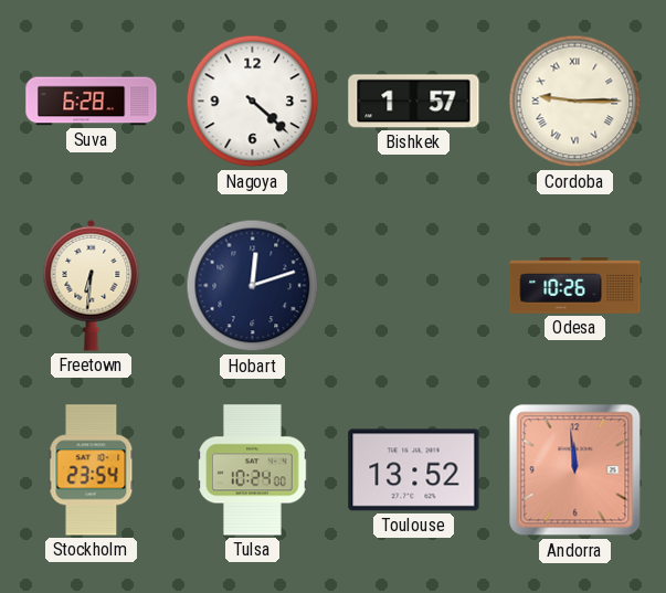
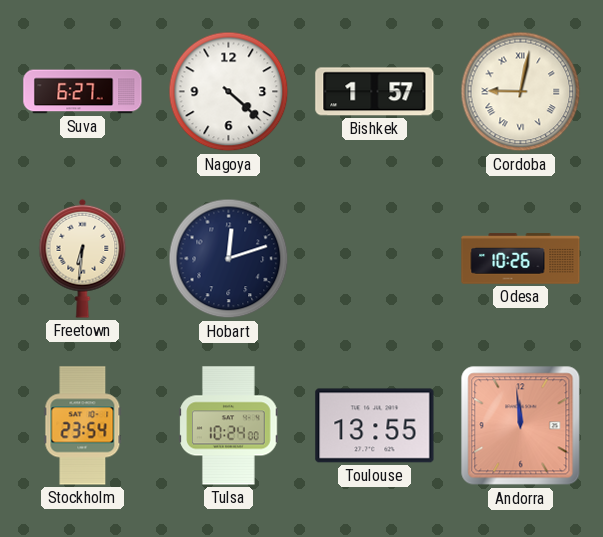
Suva: 6:28 -> 6:27 (83, 92)
Cordoba: 9:15 -> 9:02 (521, 92)
Toulouse: 13:52 -> 13:55 (375, 426)
